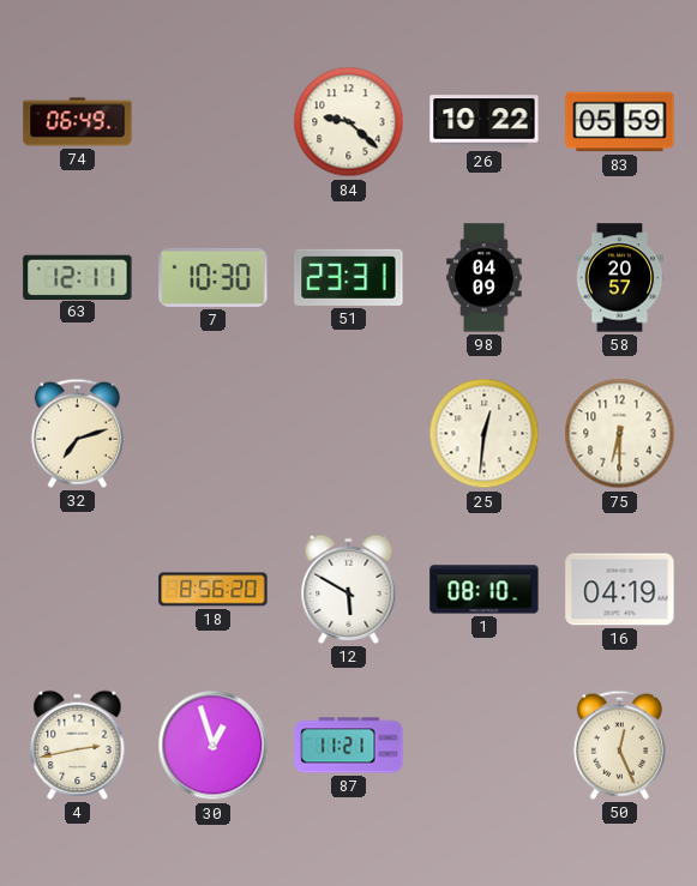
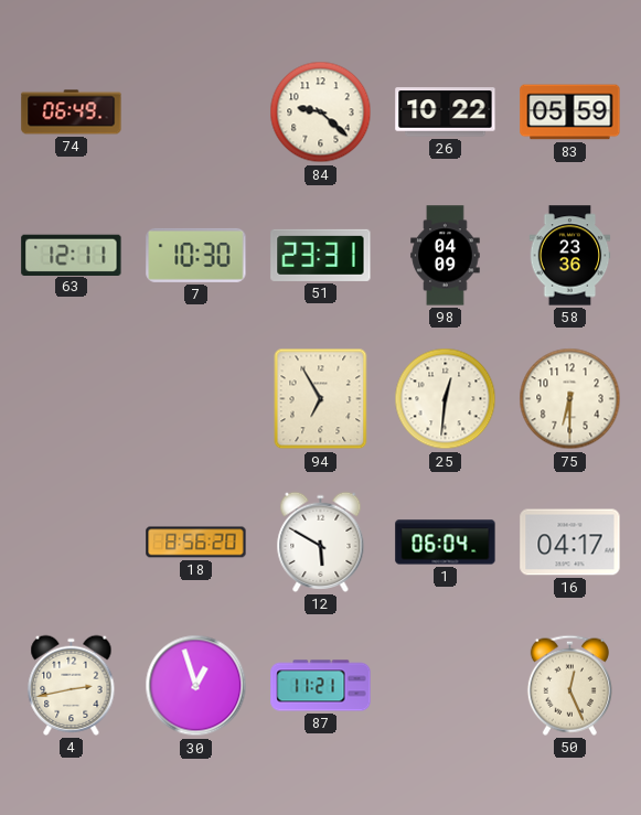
58: 20:57 -> 23:36 (570, 256)
32: 7:12 -> none (77, 433)
94: none -> 6:55 (321, 399)
1: 08:10 -> 06:04 (446, 543)
16: 04:19 -> 04:17 (570, 543)
